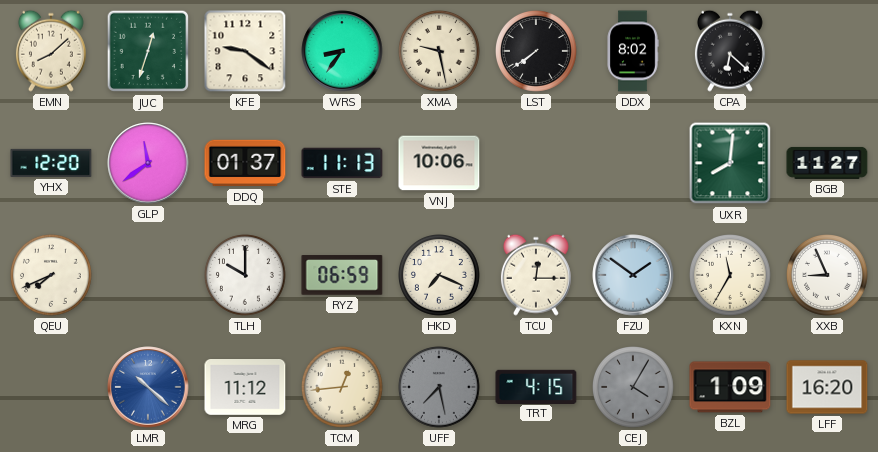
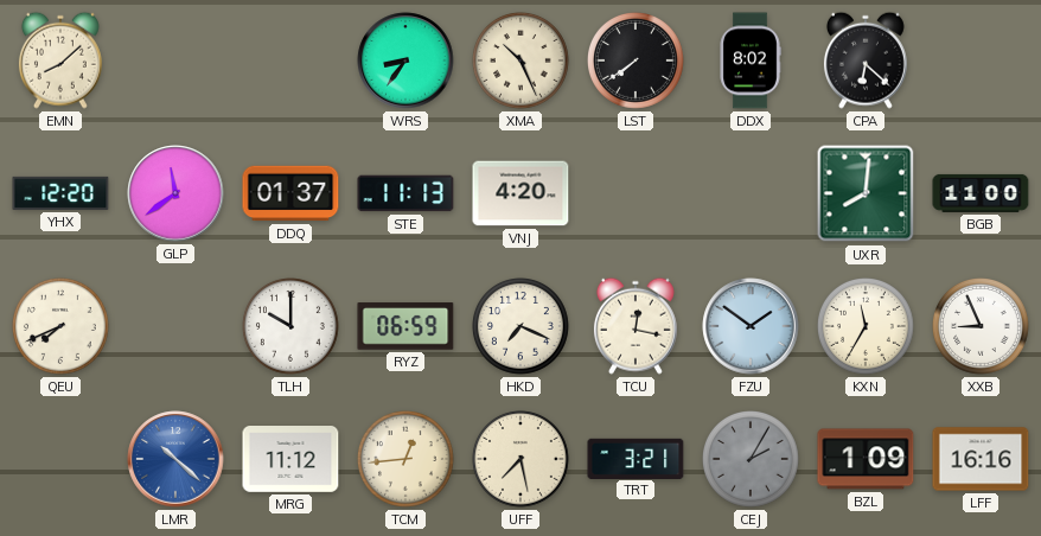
JUC: 12:33 -> none (148, 51)
KFE: 9:21 -> none (245, 51)
XMA: 9:28 -> 10:26 (522, 62)
VNJ: 10:06 -> 4:20 (520, 193)
BGB: 11:27 -> 11:00 (981, 193)
TCU: 12:15 -> 12:17 (636, 326)
UFF dial: grey -> cream (522, 460)
TRT: 4:15 -> 3:21 (636, 458)
CEJ: 4:05 -> 2:05 (752, 460)
LFF: 16:20 -> 16:16 (981, 459)
